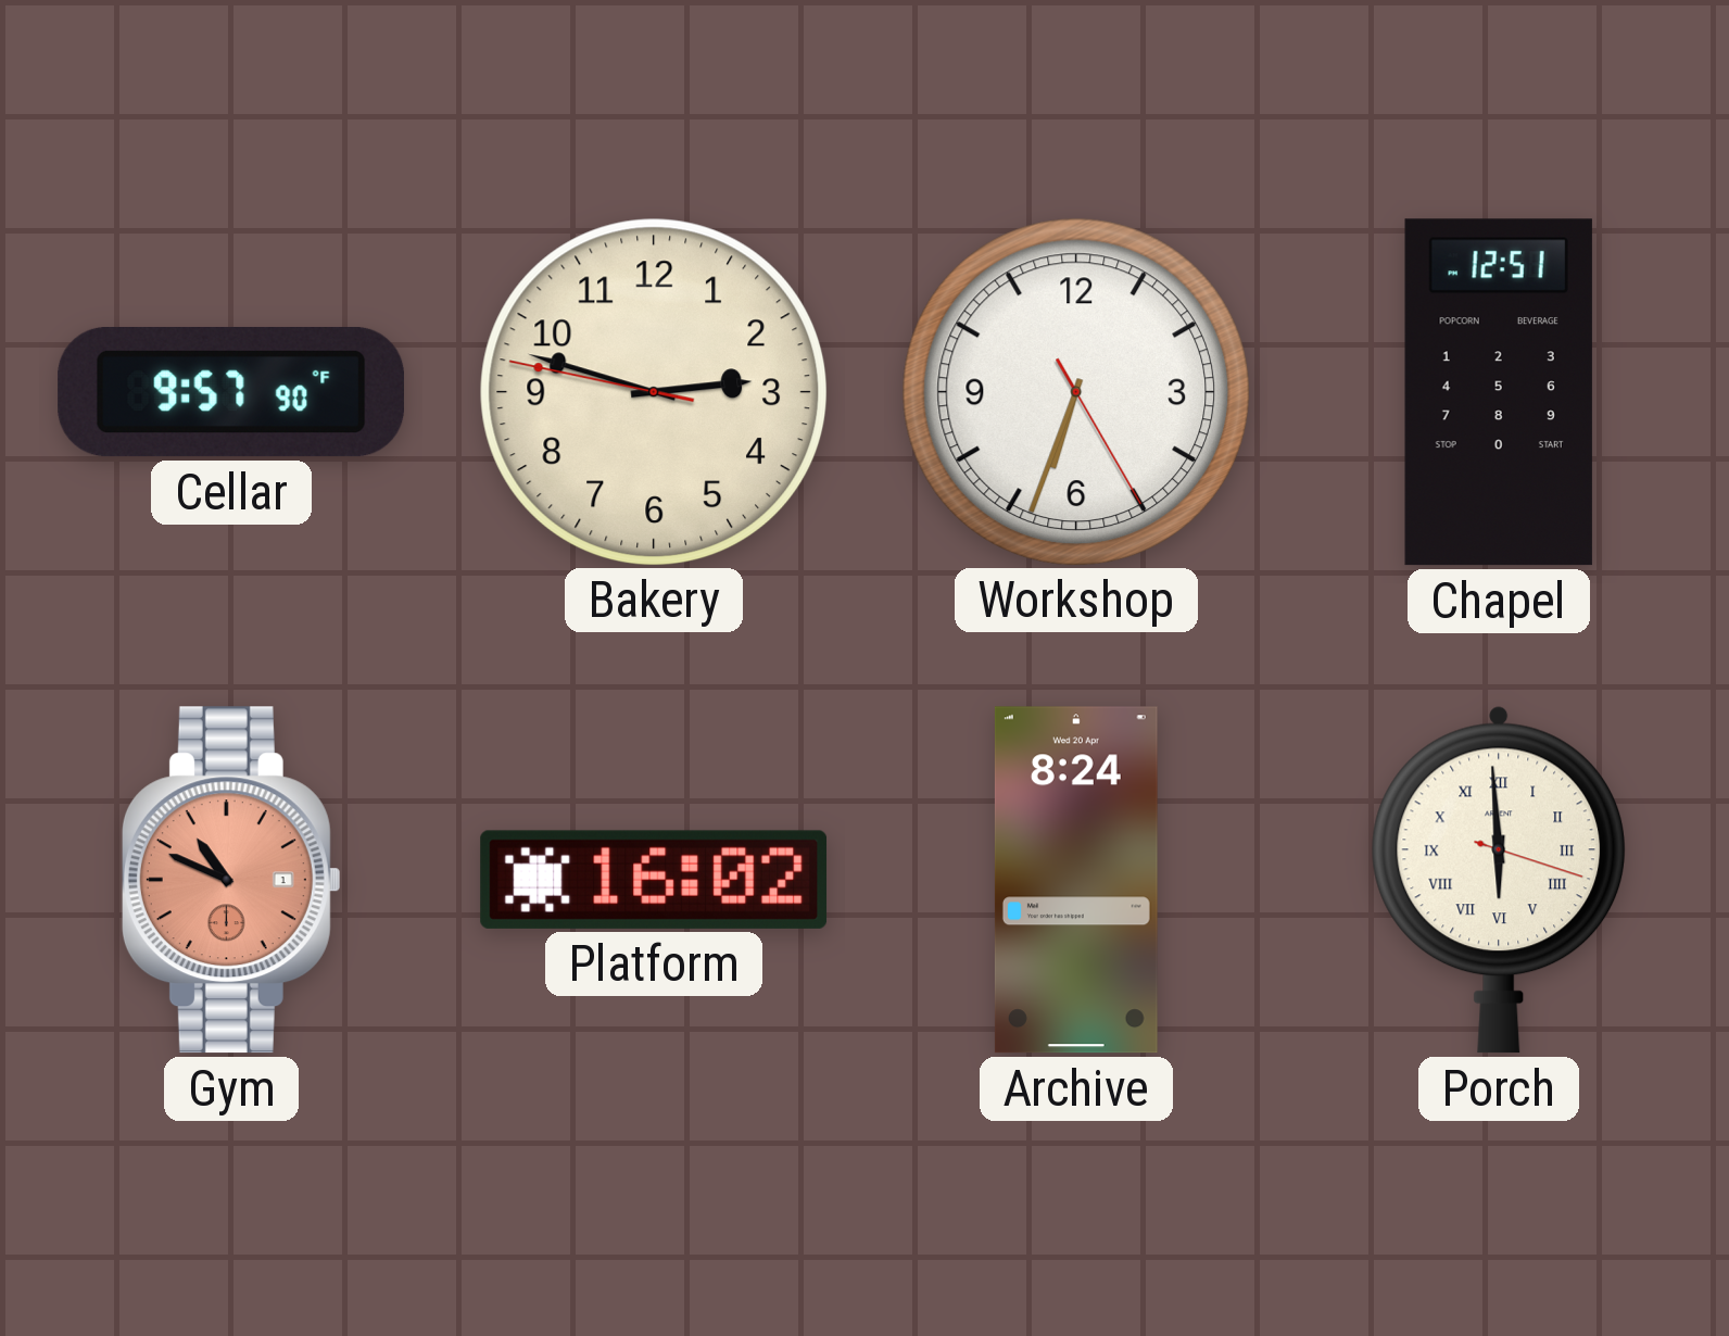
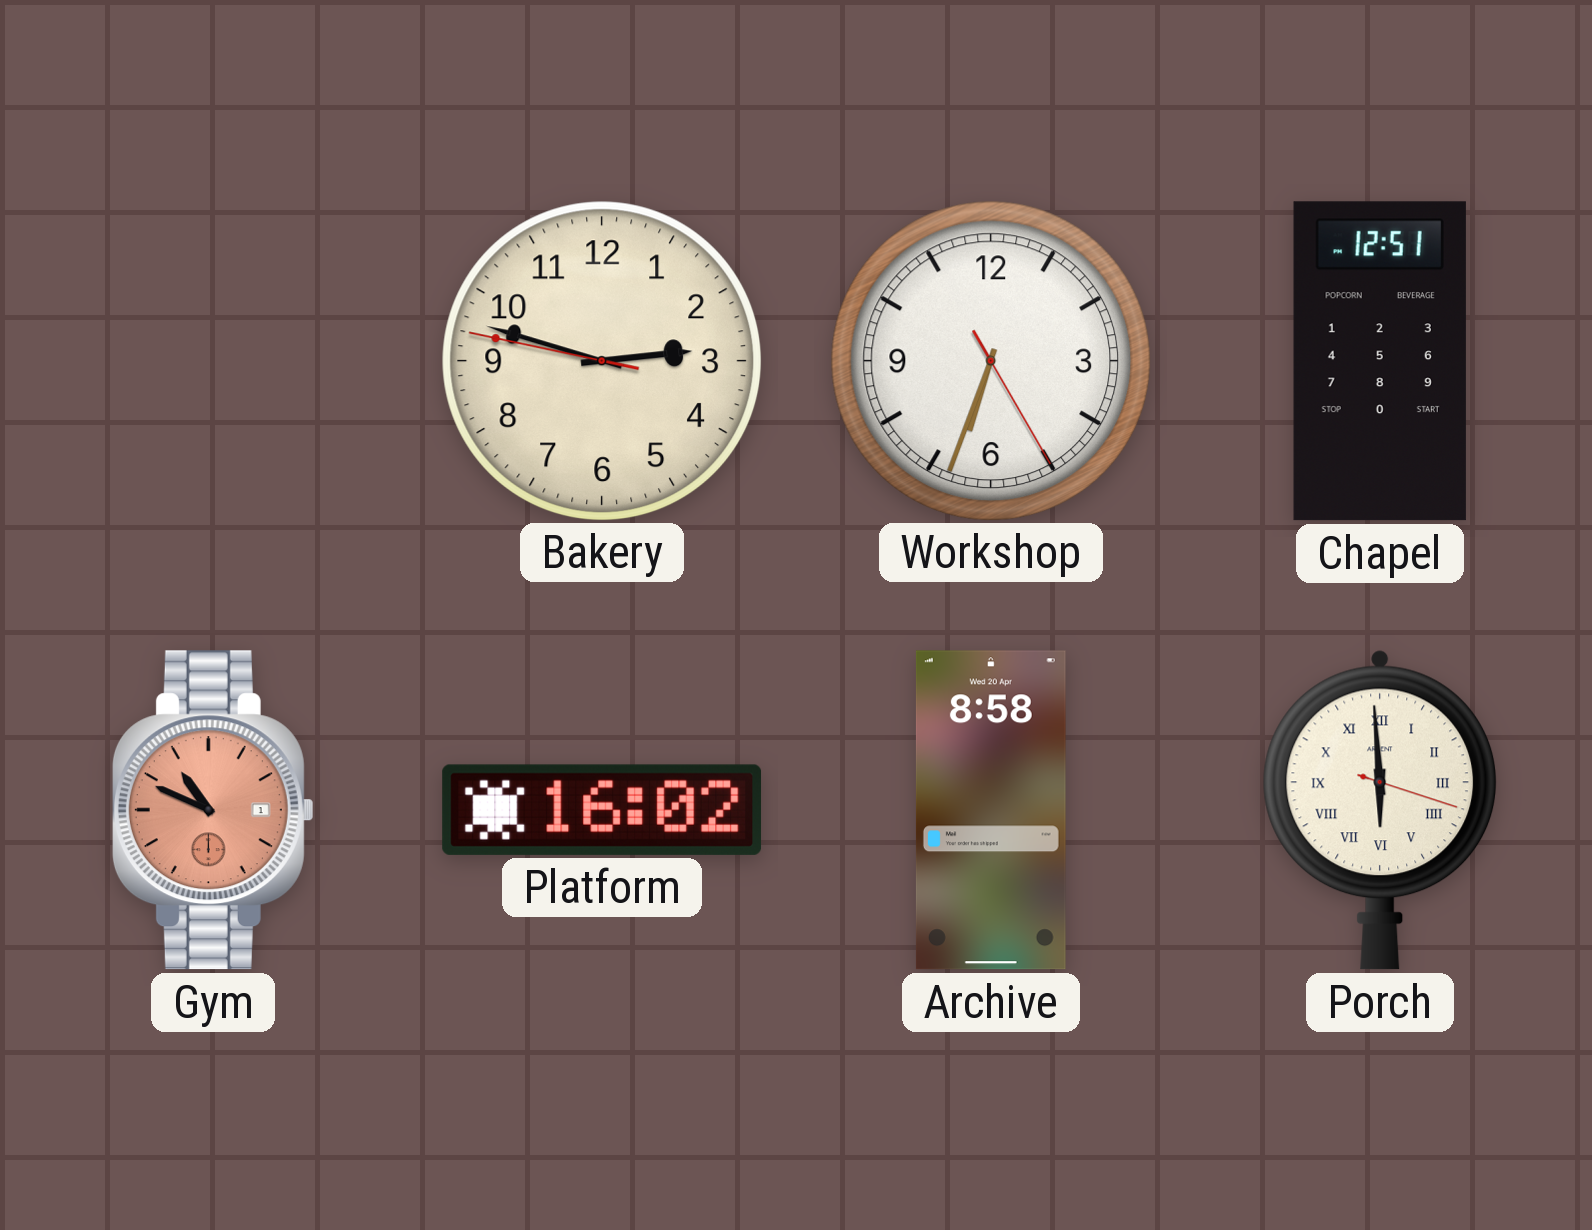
Cellar: 9:57 -> none (231, 393)
Archive: 8:24 -> 8:58 (991, 810)
